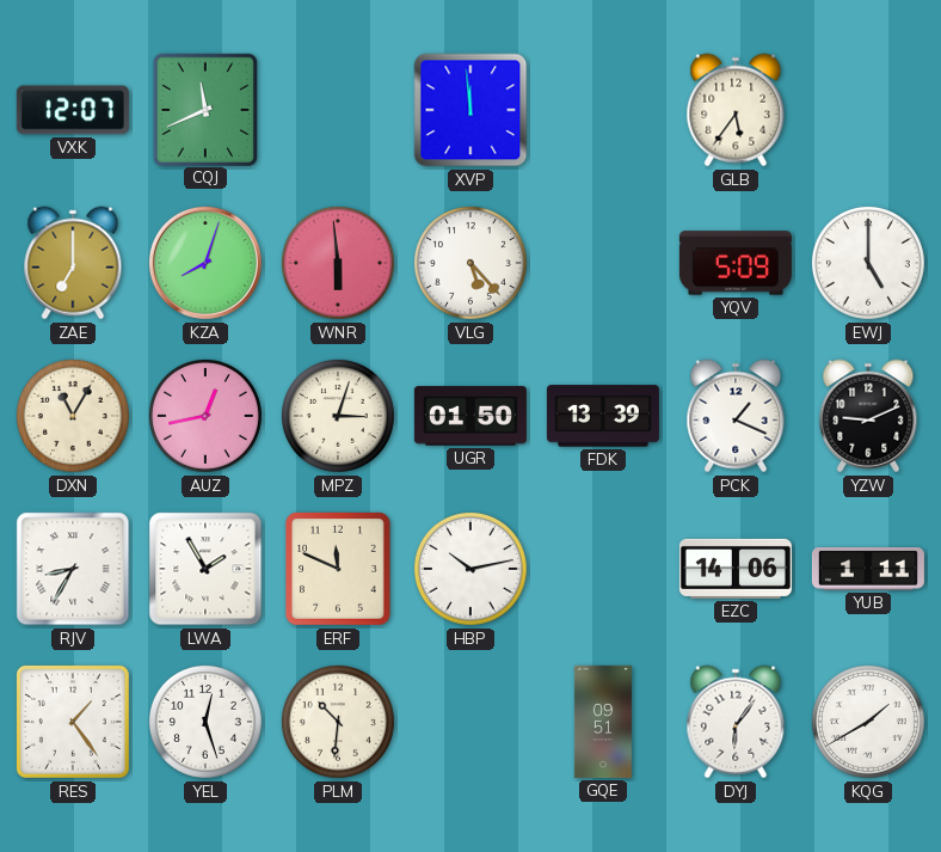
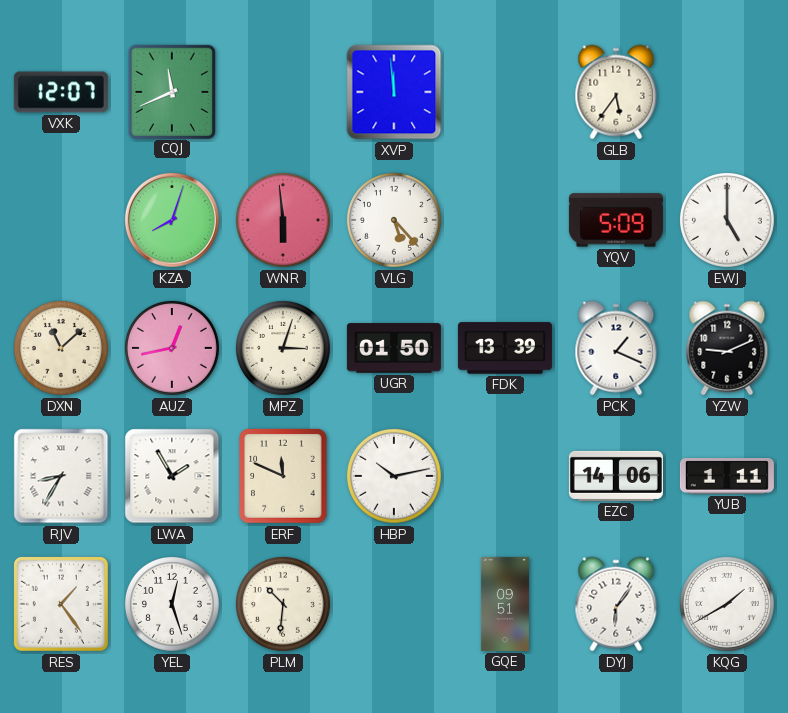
ZAE: 7:00 -> none (73, 263)
DXN: 11:05 -> 11:08 (61, 348)
